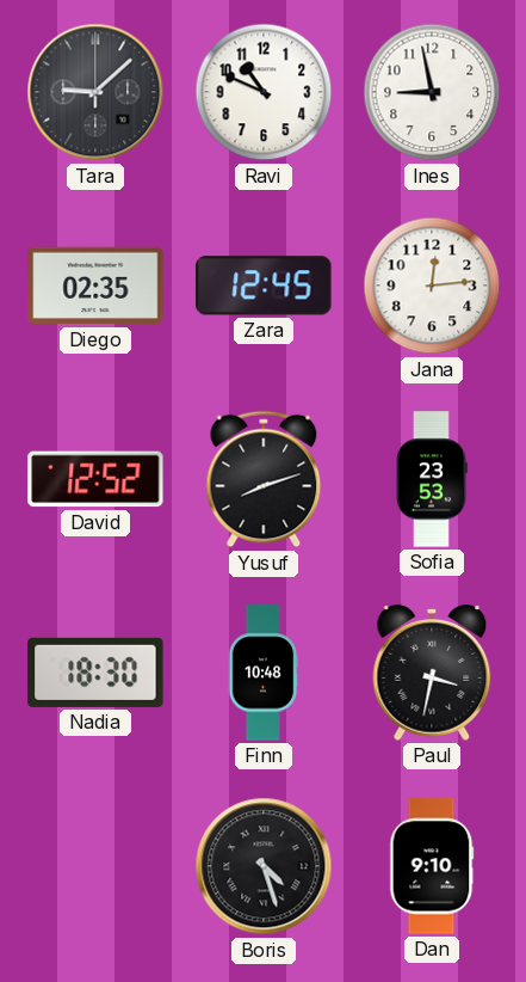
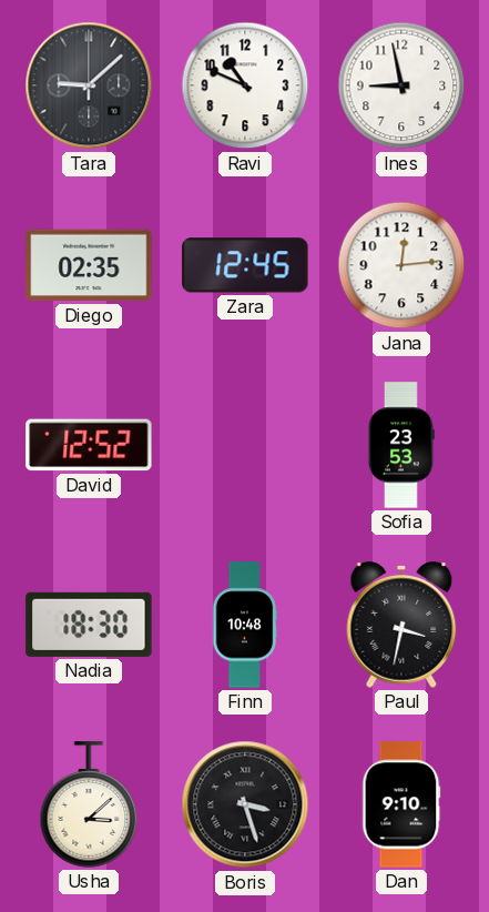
Yusuf: 8:12 -> none (264, 479)
Usha: none -> 3:08 (89, 804)
Boris: 4:27 -> 3:27 (245, 804)
